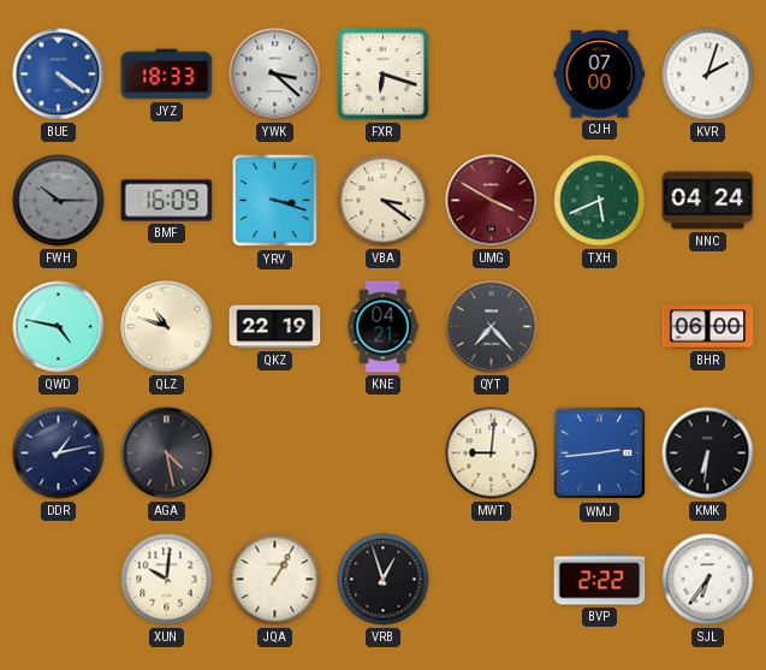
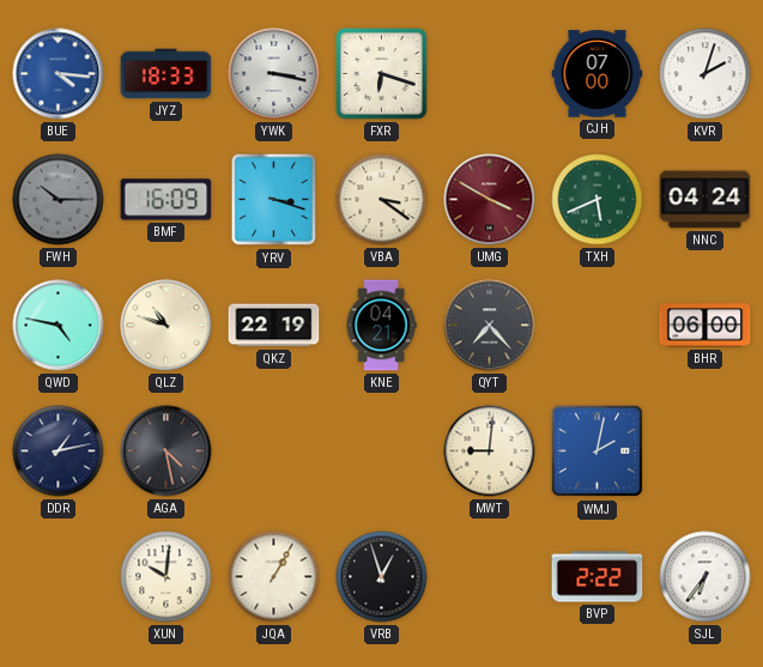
BUE: 4:21 -> 4:16 (59, 74)
YWK: 3:22 -> 3:17 (274, 74)
WMJ: 2:44 -> 2:02 (598, 451)
KMK: 6:31 -> none (708, 453)
